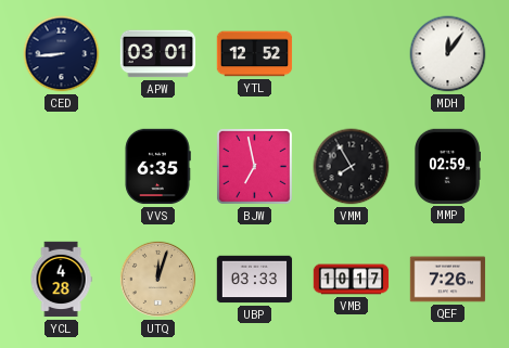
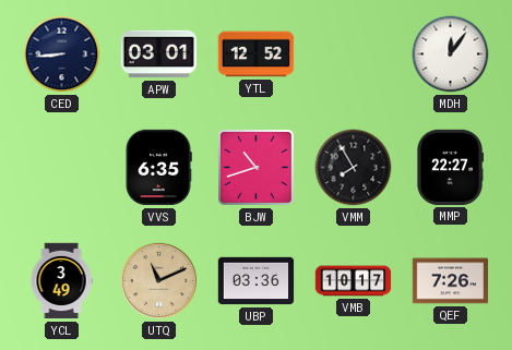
BJW: 6:58 -> 10:42 (257, 168)
MMP: 02:59 -> 22:27 (450, 168)
YCL: 4:28 -> 3:49 (61, 281)
UTQ: 12:03 -> 11:11 (158, 280)
UBP: 03:33 -> 03:36 (257, 281)
